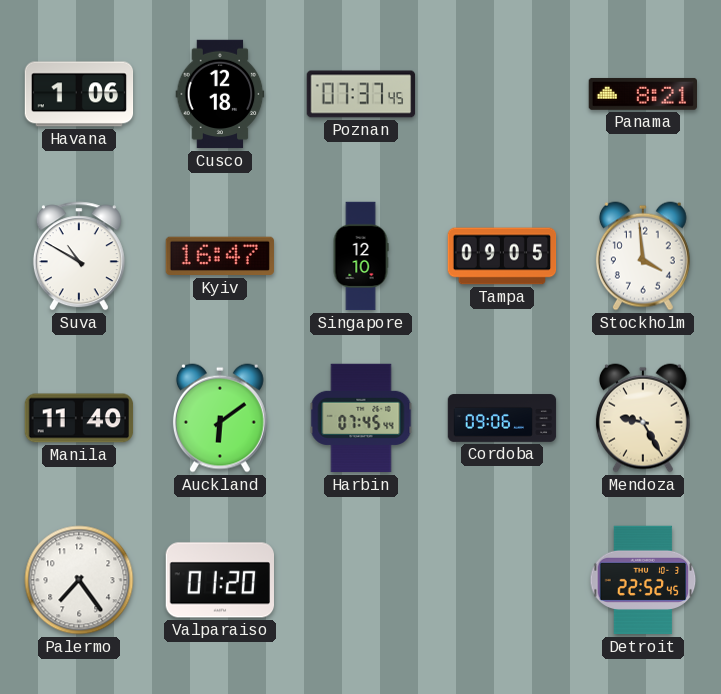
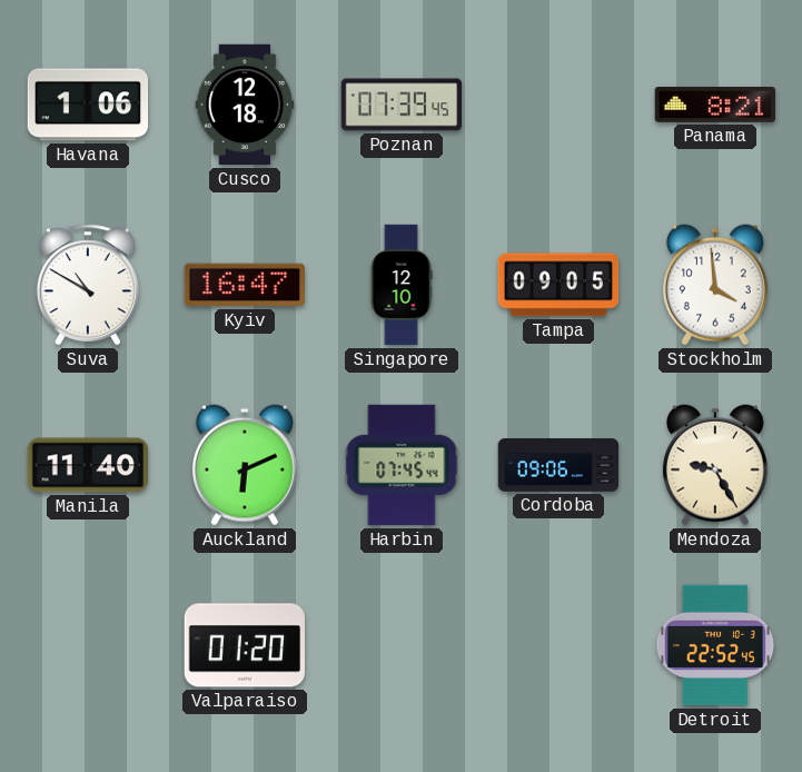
Poznan: 07:37 -> 07:39 (402, 105)
Auckland: 6:09 -> 6:11 (245, 465)
Palermo: 7:24 -> none (79, 580)
